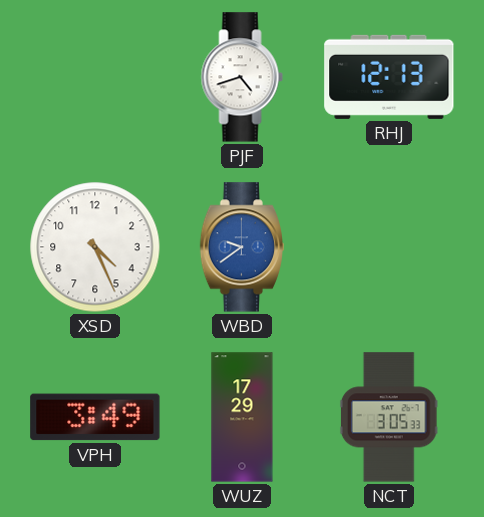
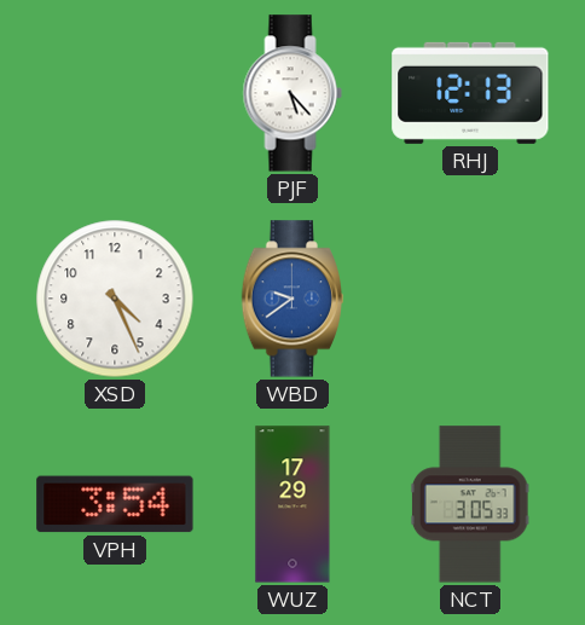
PJF: 4:42 -> 5:23 (292, 93)
VPH: 3:49 -> 3:54 (115, 504)
